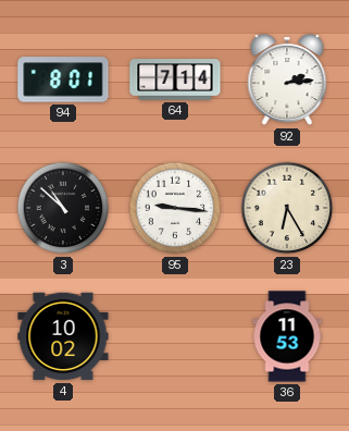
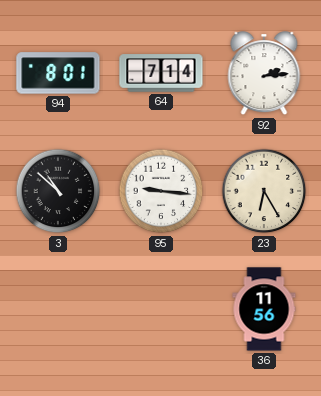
4: 10:02 -> none (63, 336)
36: 11:53 -> 11:56 (264, 309)
